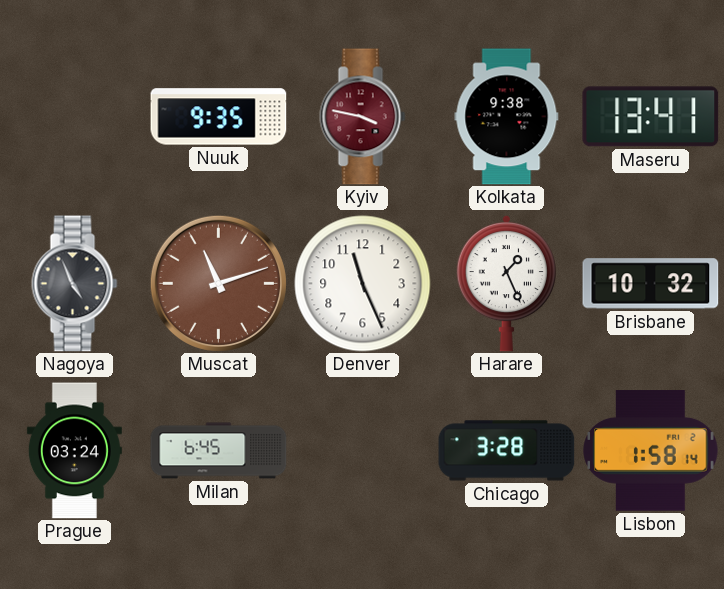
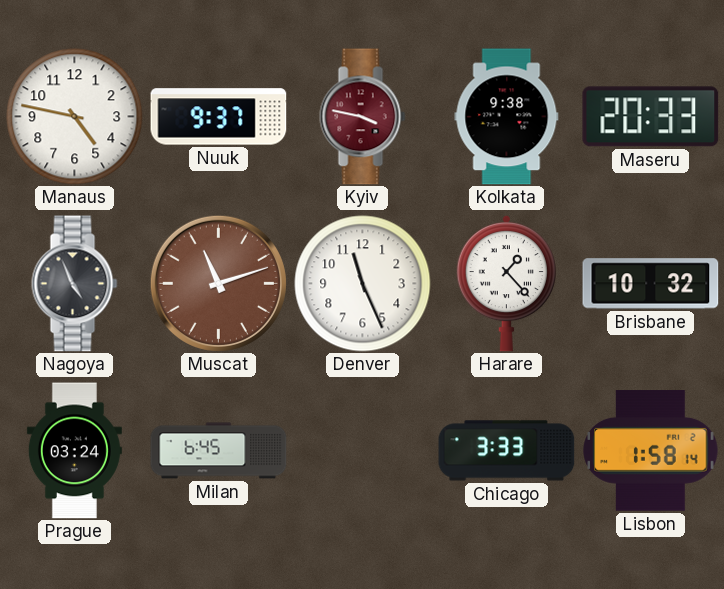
Manaus: none -> 4:47 (75, 117)
Nuuk: 9:35 -> 9:37 (219, 117)
Maseru: 13:41 -> 20:33 (651, 117)
Harare: 1:26 -> 1:23 (506, 283)
Chicago: 3:28 -> 3:33 (507, 451)
